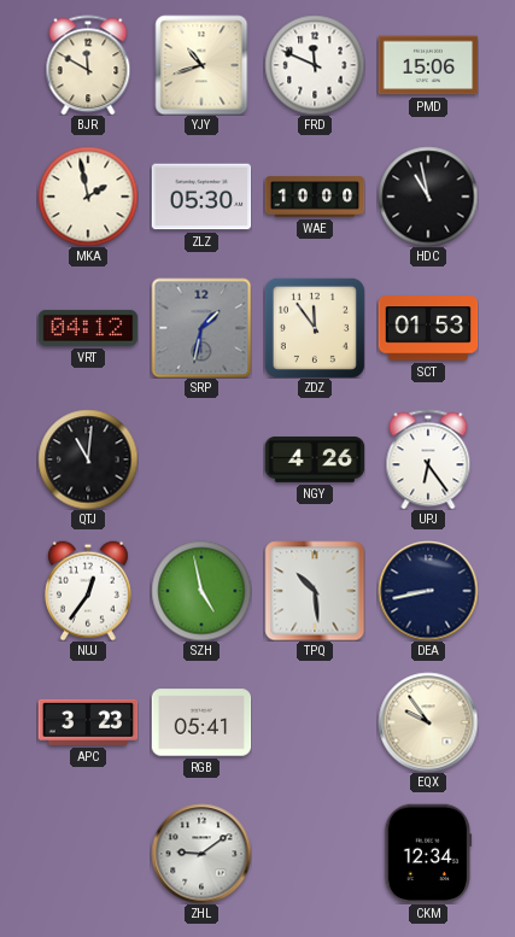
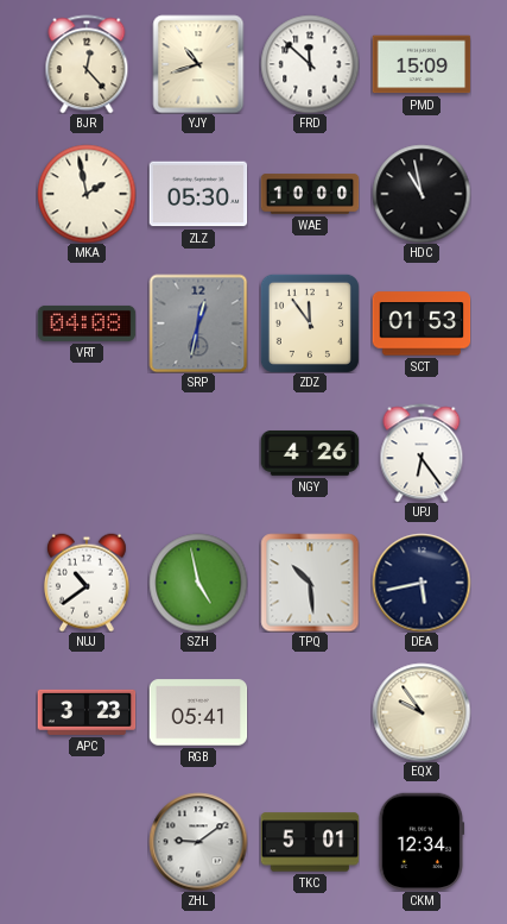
BJR: 11:50 -> 12:23 (87, 64)
FRD: 11:49 -> 11:52 (310, 64)
PMD: 15:06 -> 15:09 (422, 64)
VRT: 04:12 -> 04:08 (87, 323)
SRP: 1:32 -> 12:32 (198, 323)
QTJ: 11:01 -> none (88, 459)
NUJ: 12:36 -> 10:39 (87, 583)
DEA: 8:43 -> 5:43 (422, 583)
TKC: none -> 5:01 (310, 842)
